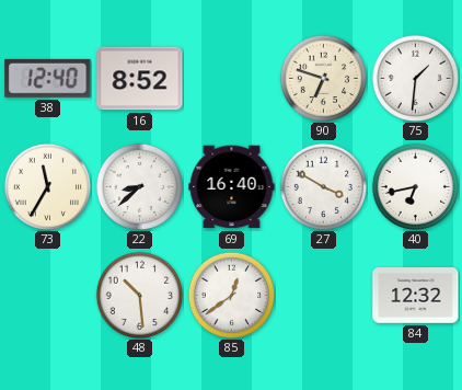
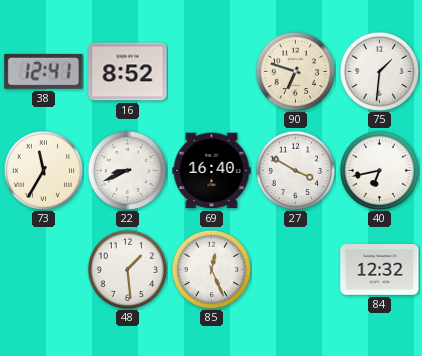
38: 12:40 -> 12:41 (44, 71)
22: 8:38 -> 8:41 (127, 170)
48: 10:29 -> 1:29 (127, 269)
85: 12:39 -> 12:26 (211, 269)
